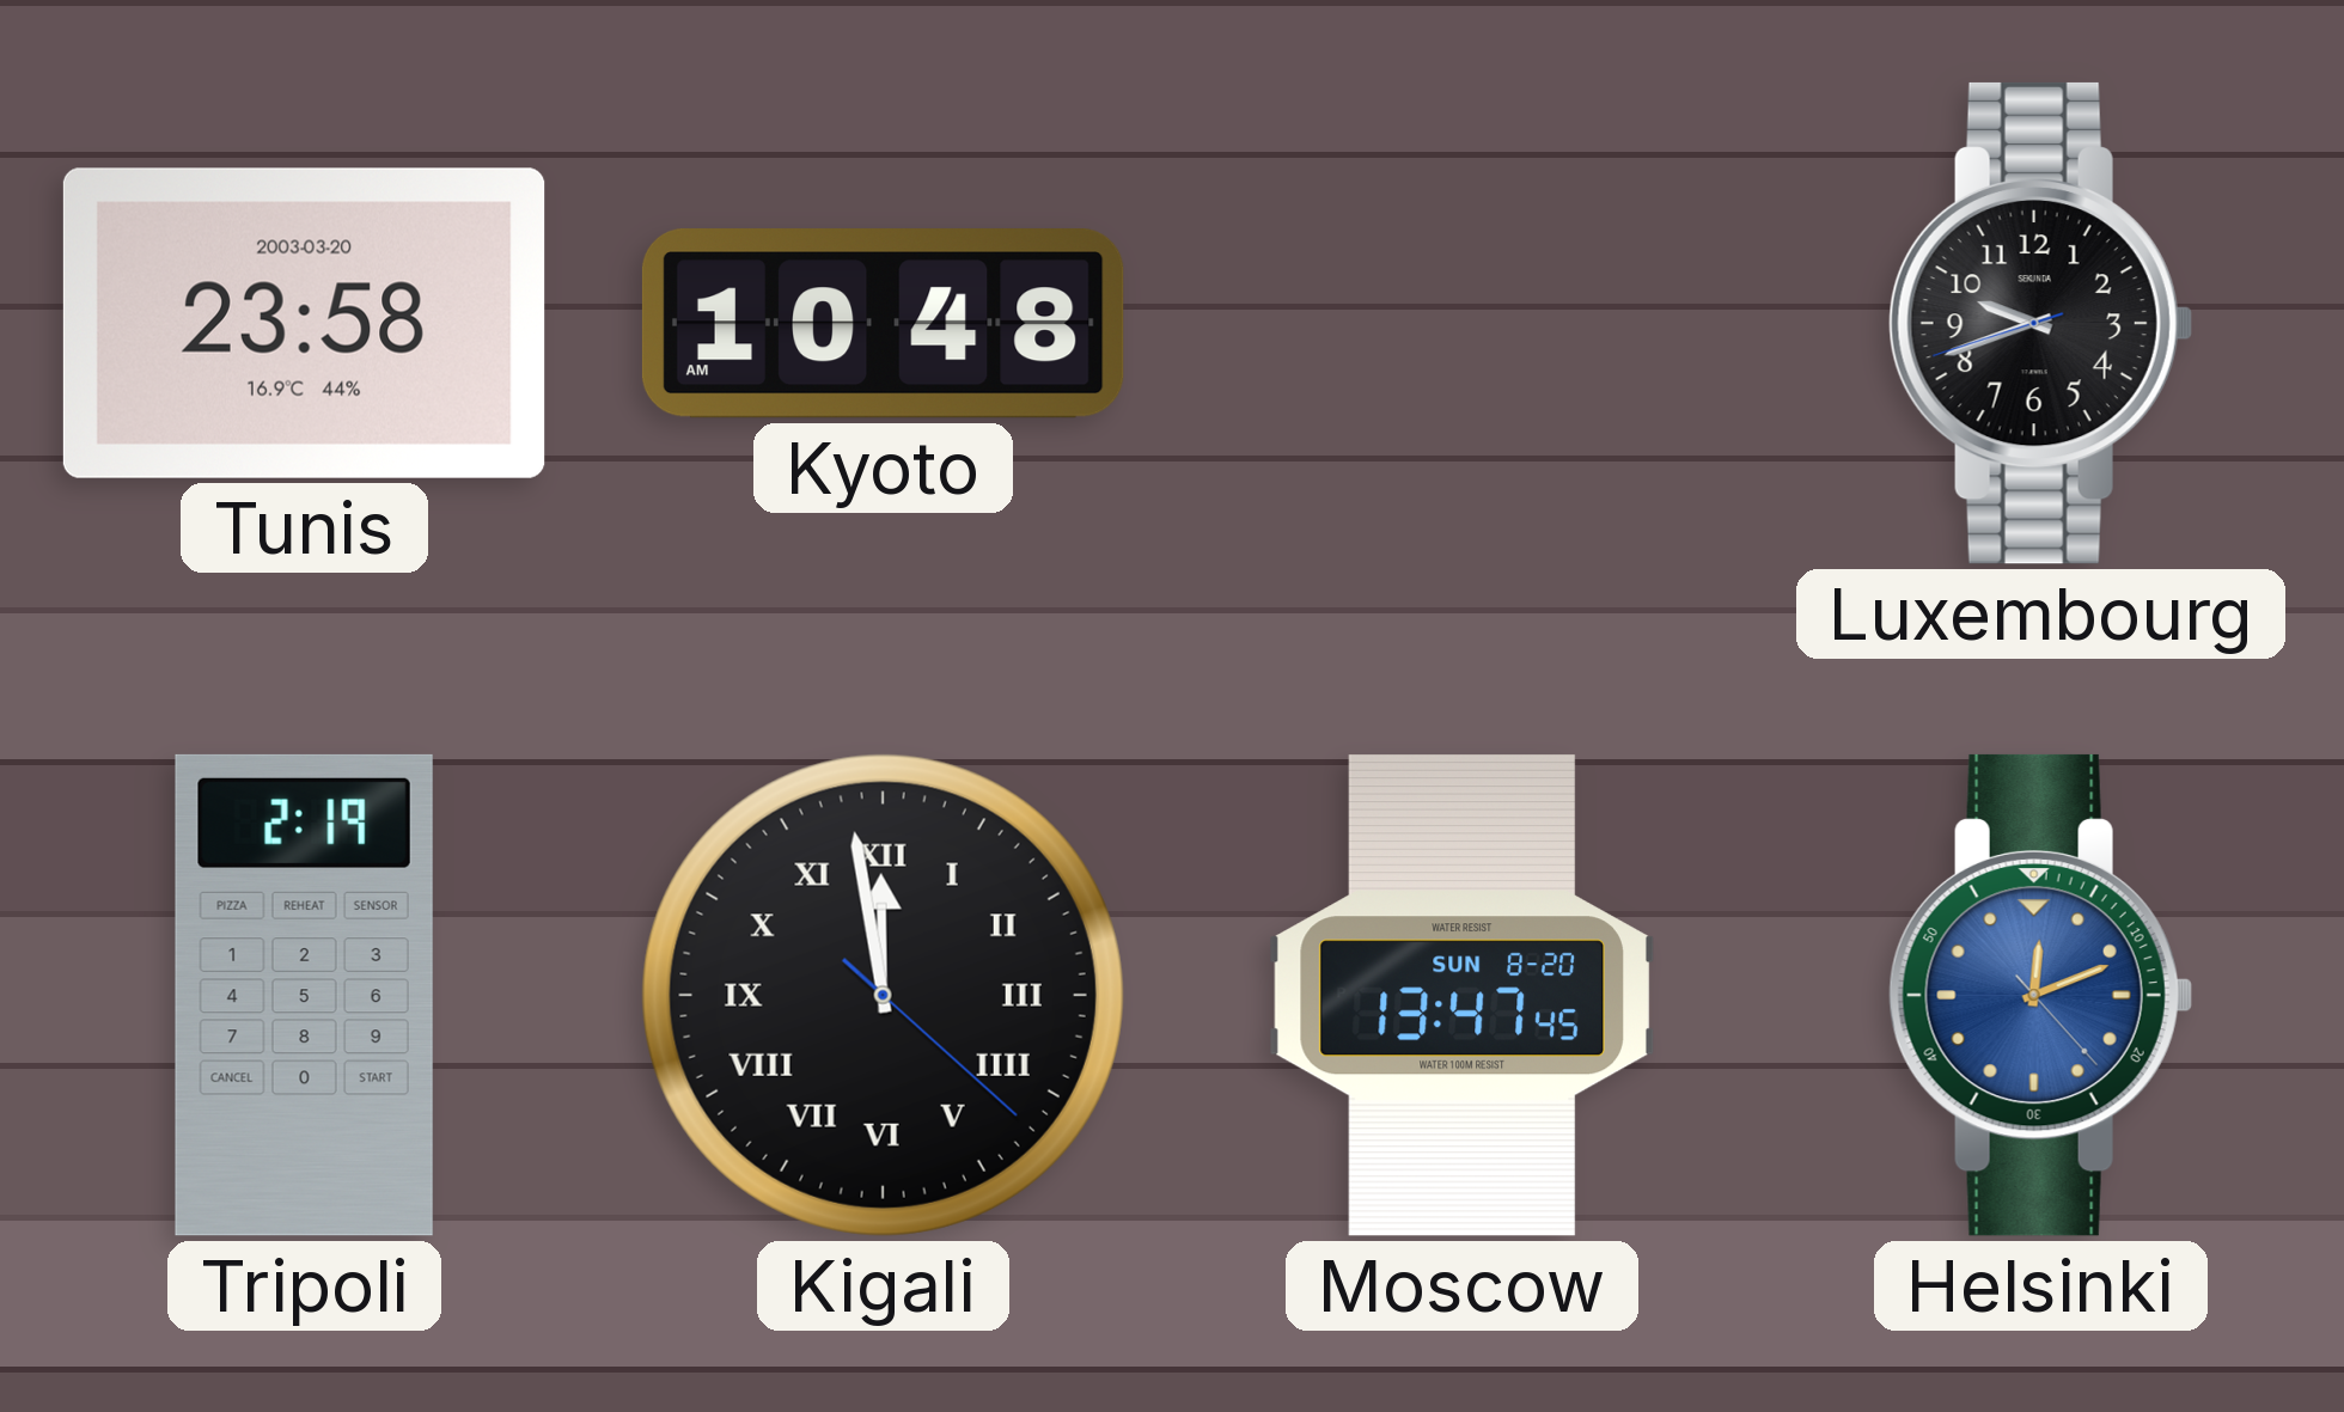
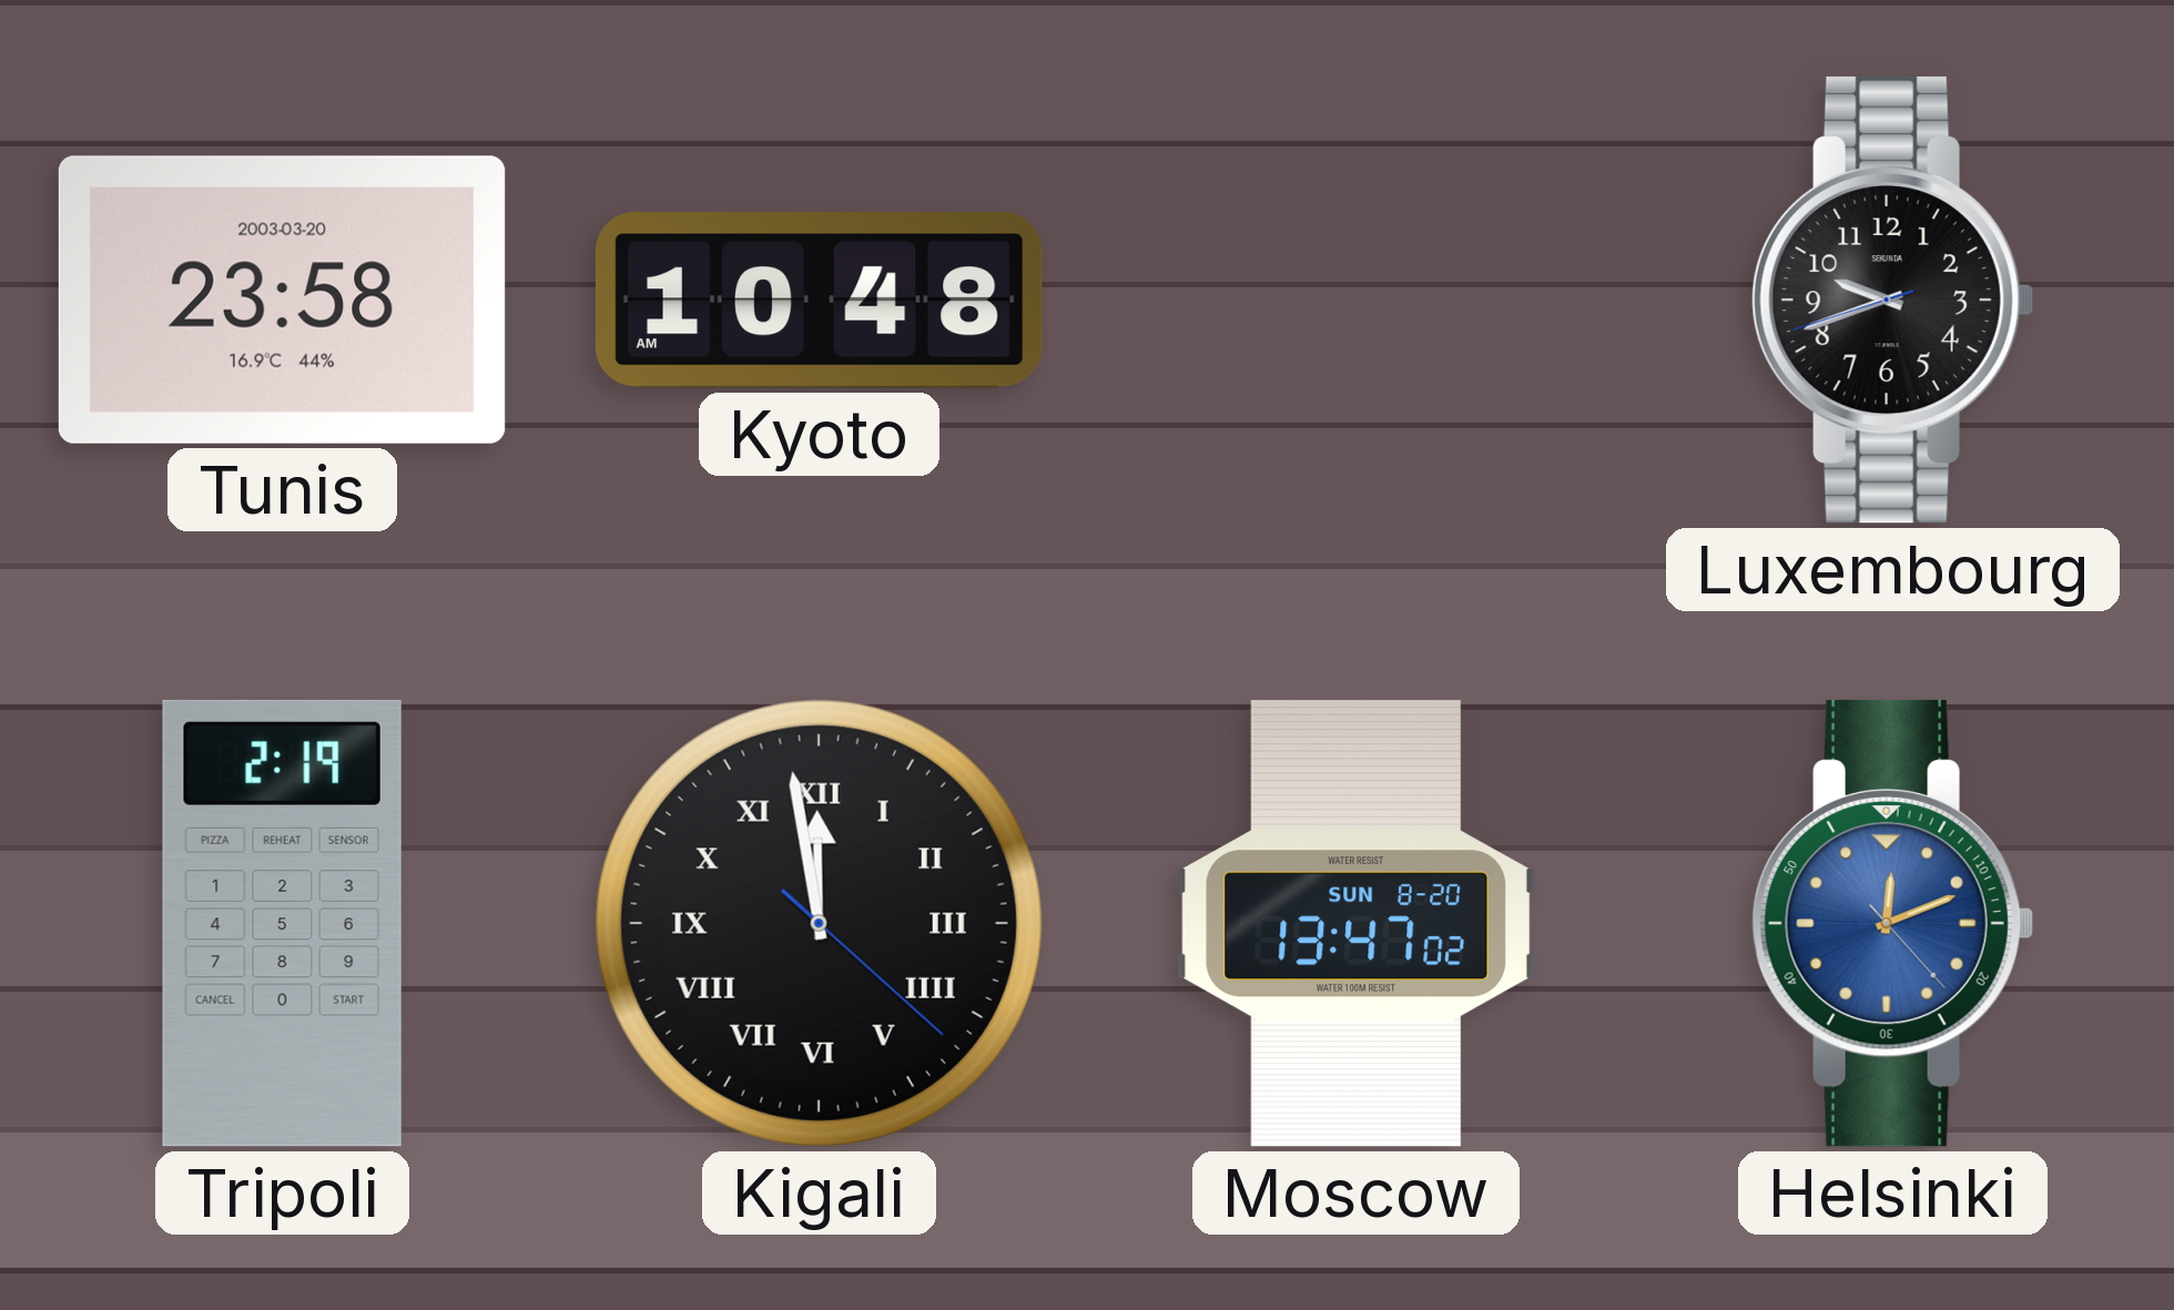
Moscow: 13:47:45 -> 13:47:02 (1355, 923)
